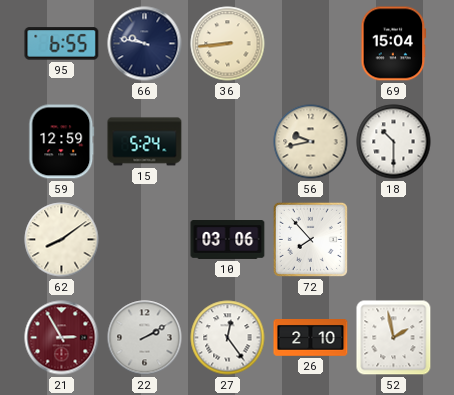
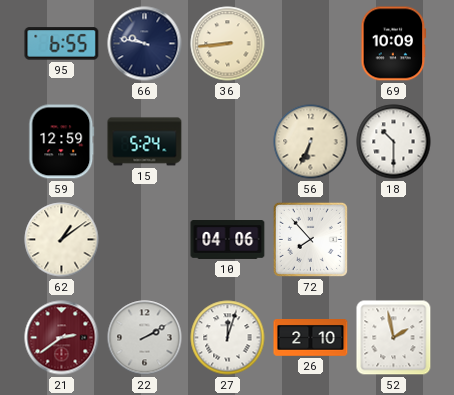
69: 15:04 -> 10:09 (394, 44)
56: 9:43 -> 6:34 (311, 142)
62: 8:09 -> 1:09 (62, 240)
10: 03:06 -> 04:06 (228, 240)
21: 2:55 -> 2:39 (62, 338)
27: 12:24 -> 12:03 (228, 338)
